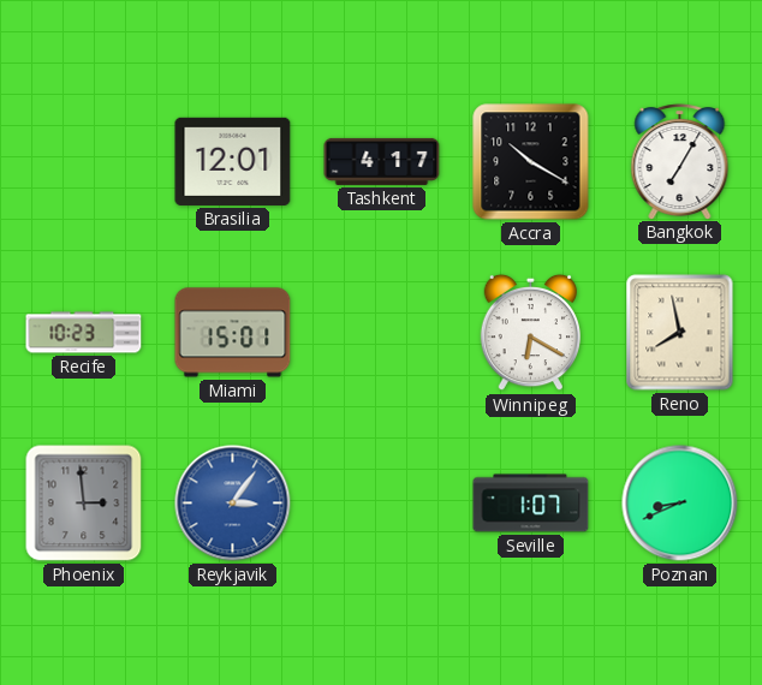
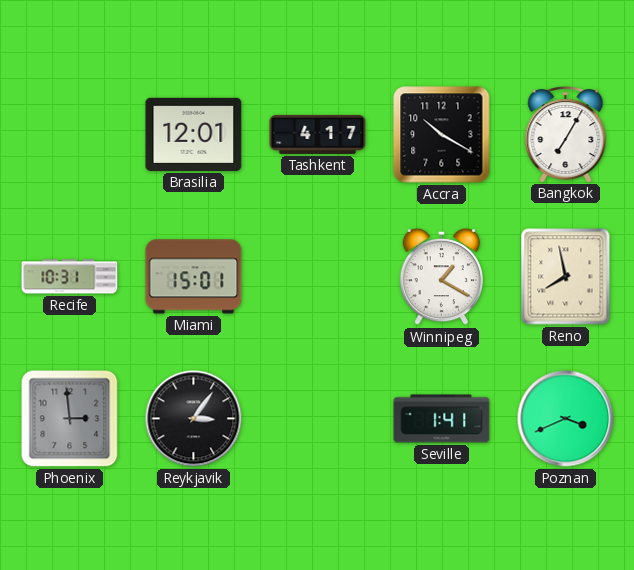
Recife: 10:23 -> 10:31 (70, 277)
Winnipeg: 6:20 -> 1:20 (442, 277)
Reykjavik dial: blue -> black (194, 419)
Seville: 1:07 -> 1:41 (442, 419)
Poznan: 8:41 -> 3:41 (566, 419)
